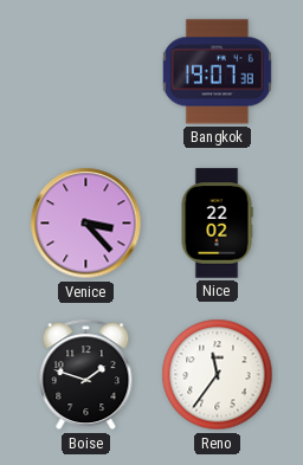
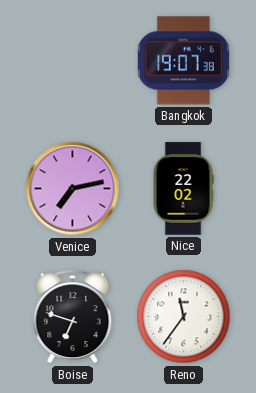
Venice: 3:23 -> 7:13 (73, 189)
Boise: 1:48 -> 6:48 (73, 317)
